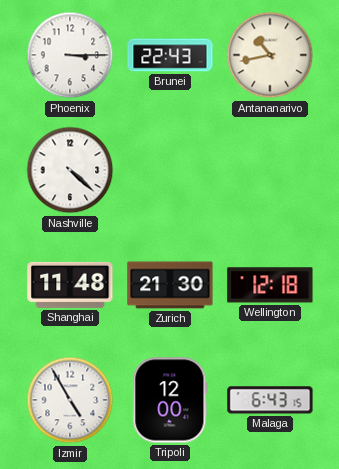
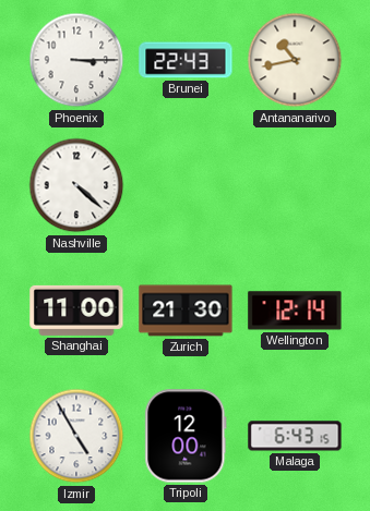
Shanghai: 11:48 -> 11:00 (76, 311)
Wellington: 12:18 -> 12:14 (295, 311)
